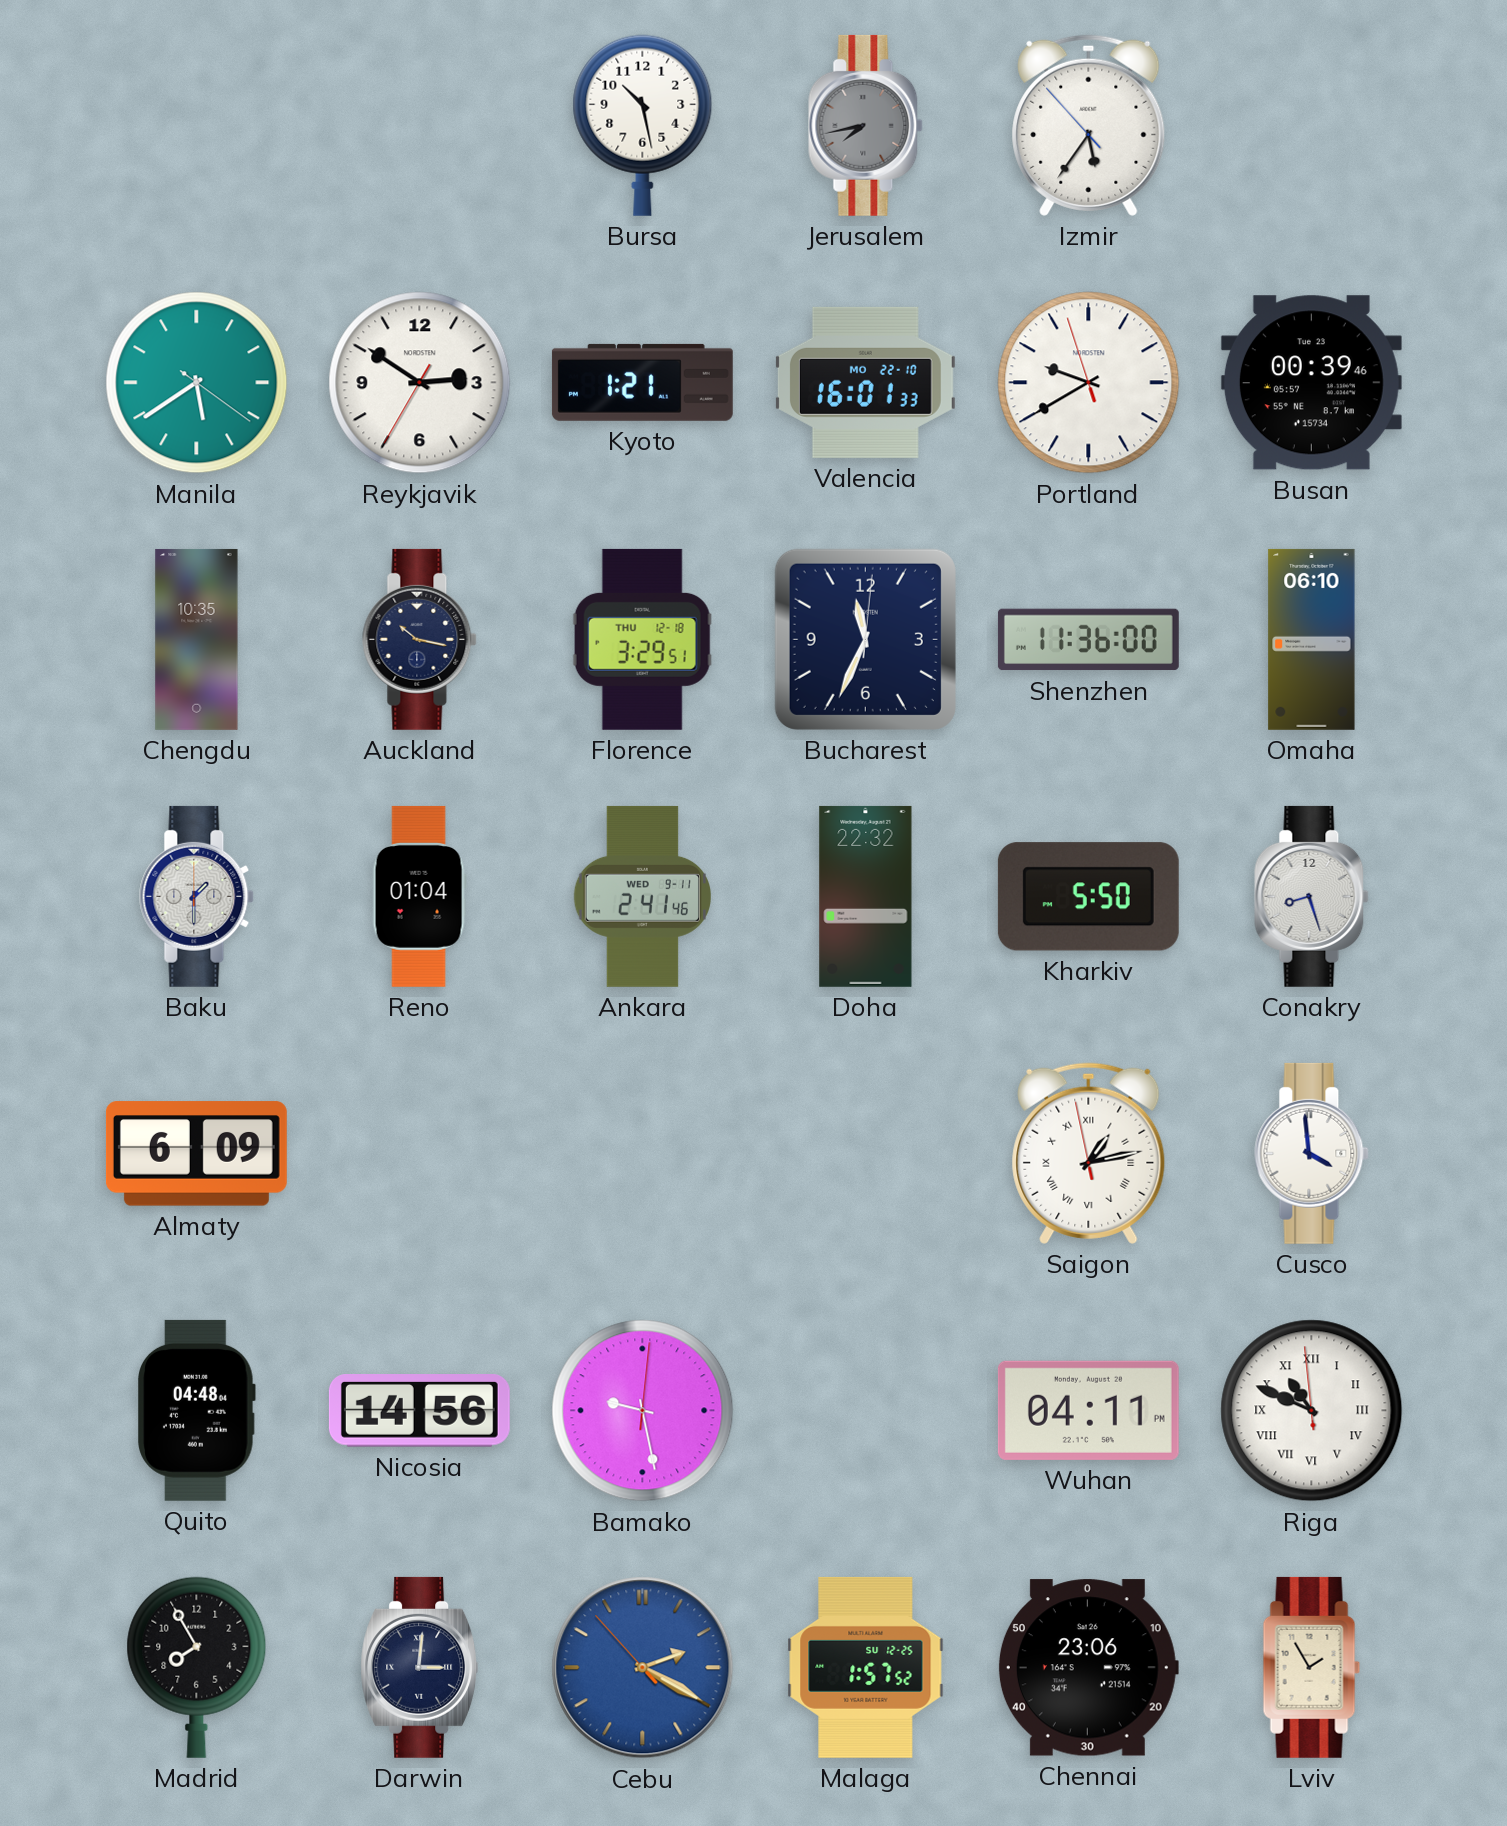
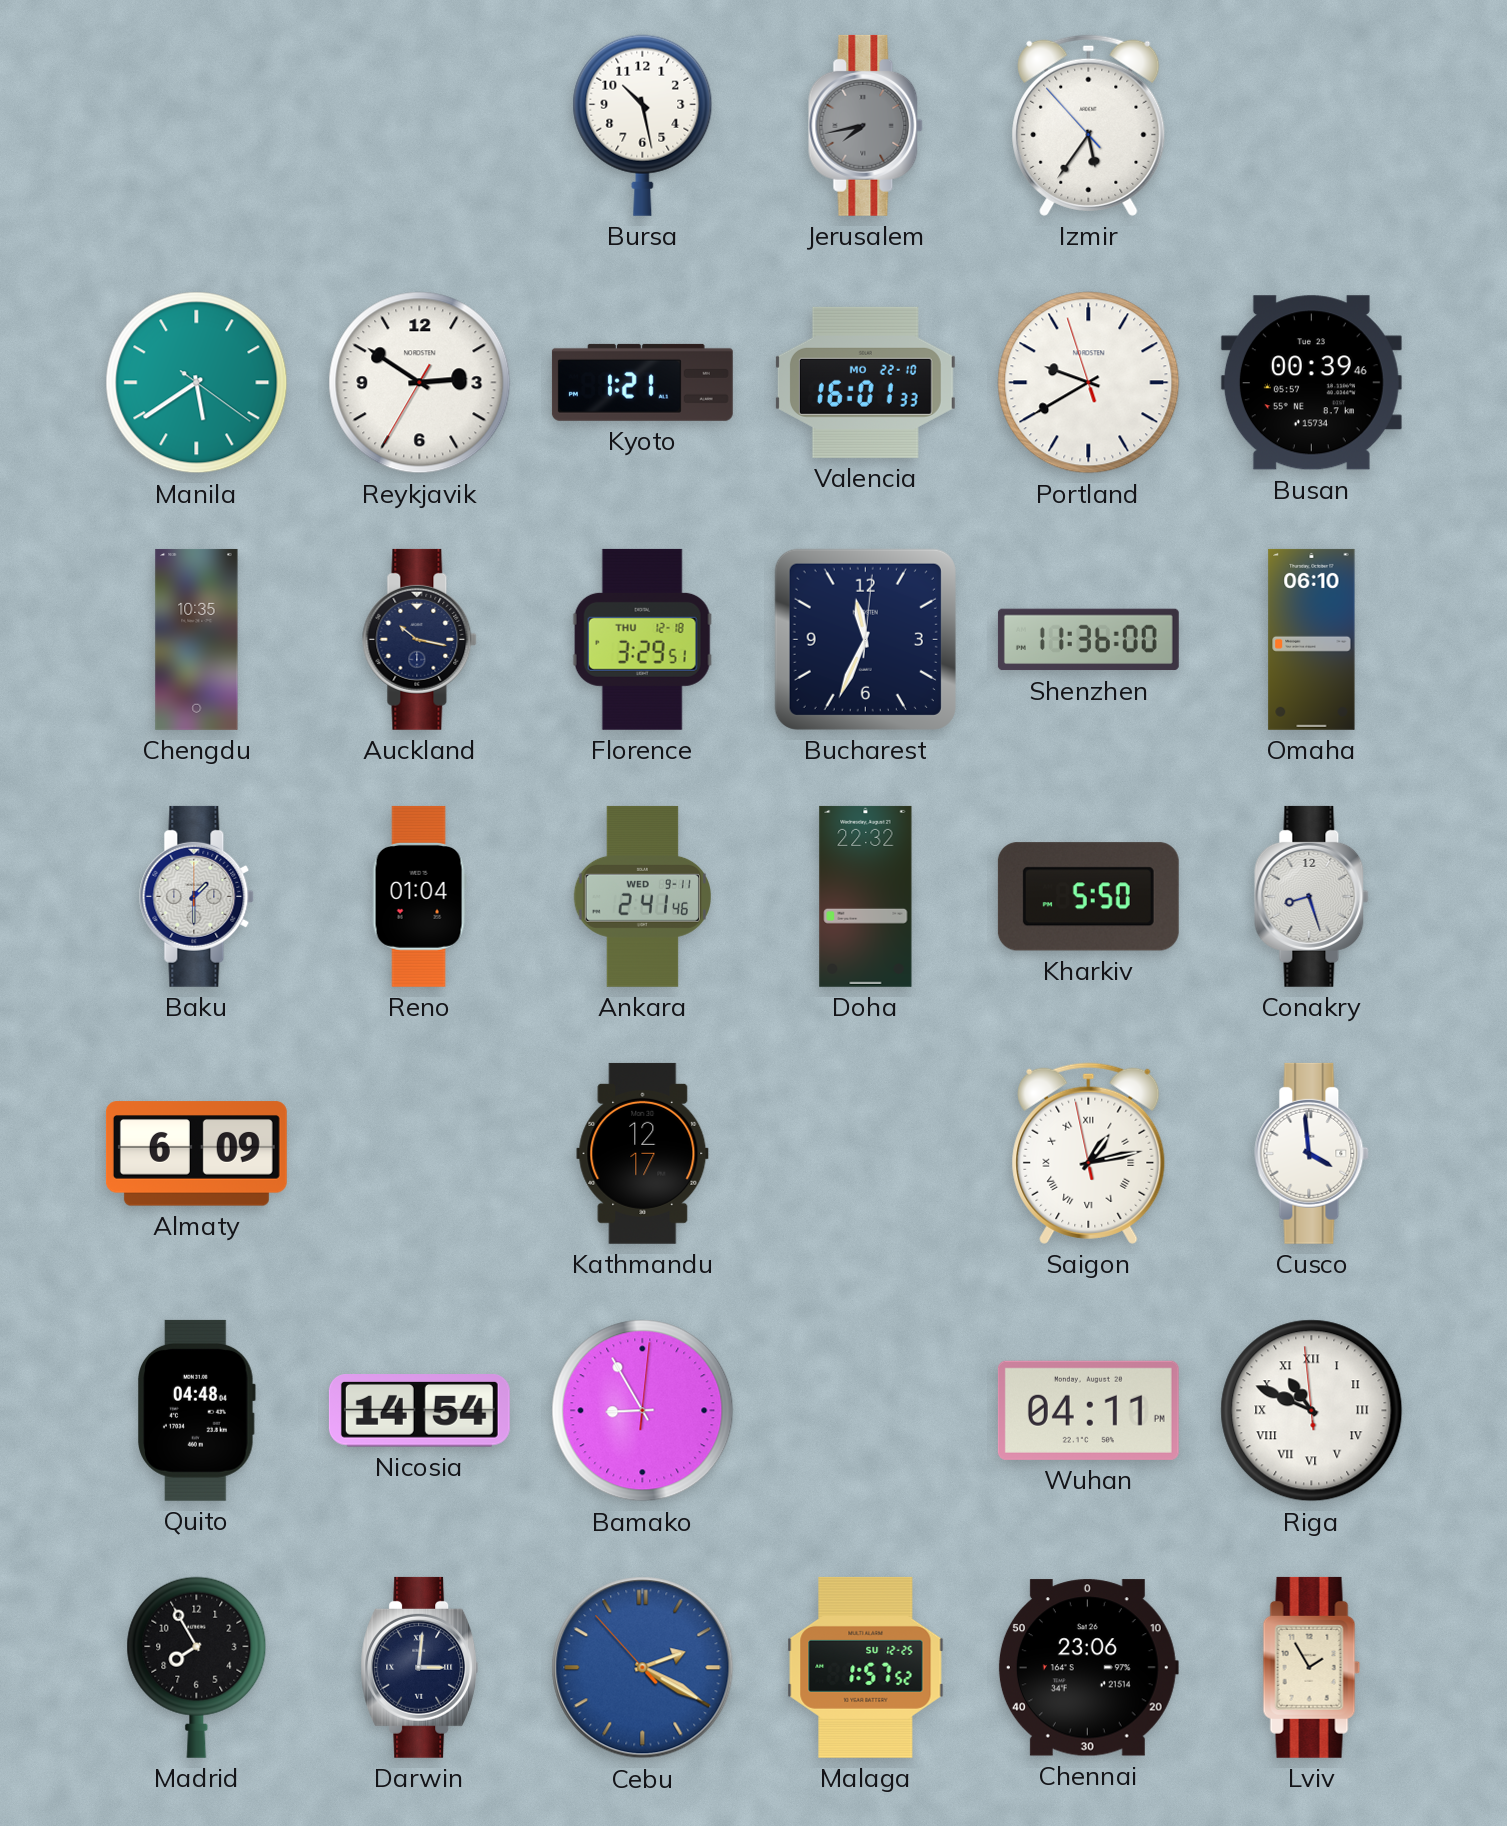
Kathmandu: none -> 12:17 (643, 1153)
Nicosia: 14:56 -> 14:54 (419, 1411)
Bamako: 9:28 -> 8:55 (643, 1411)
